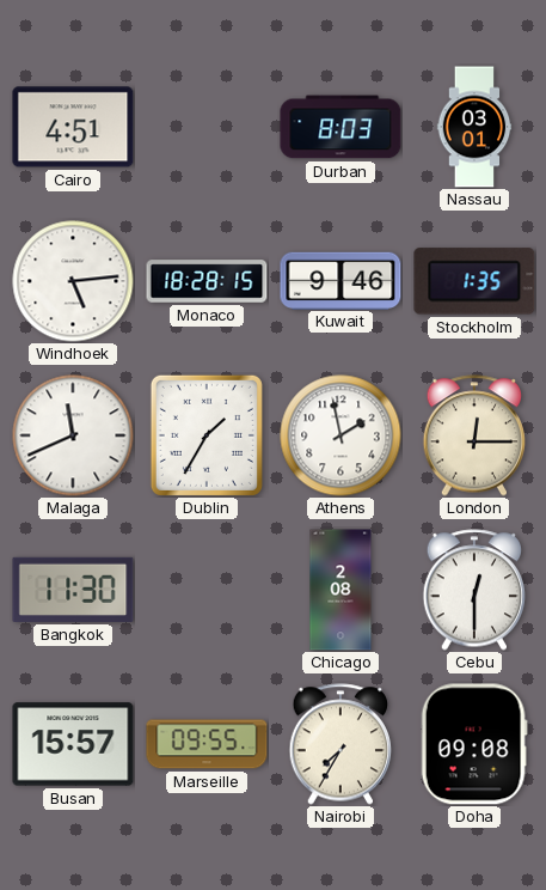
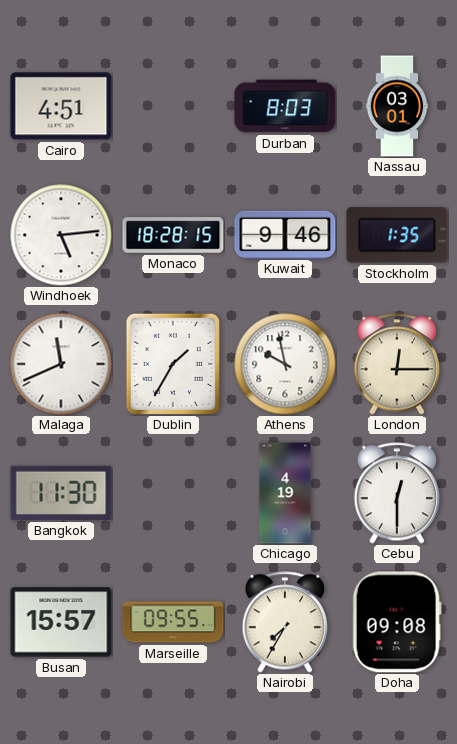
Athens: 1:58 -> 9:58 (285, 364)
Chicago: 2:08 -> 4:19 (285, 493)
